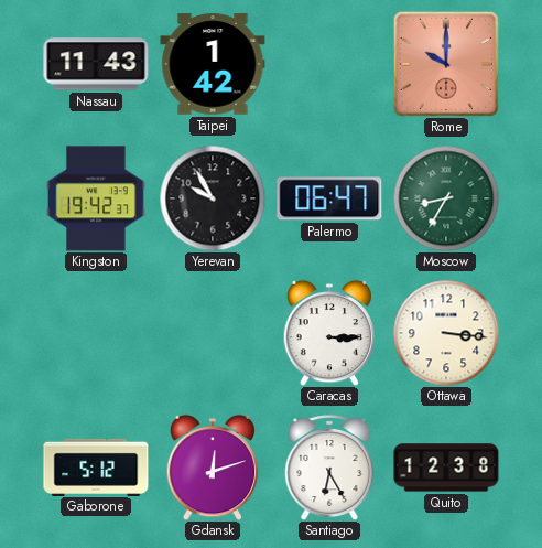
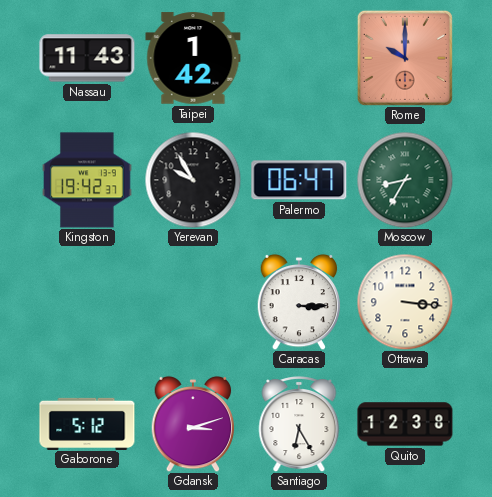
Gdansk: 12:12 -> 3:12 (193, 424)
